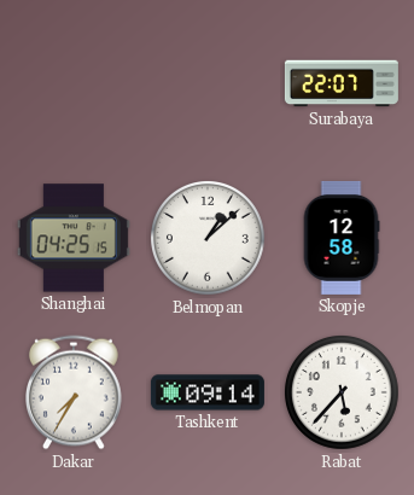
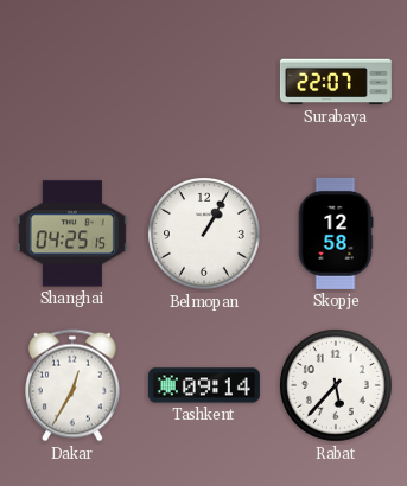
Belmopan: 1:08 -> 1:05 (205, 235)
Dakar: 7:35 -> 12:35 (74, 385)
